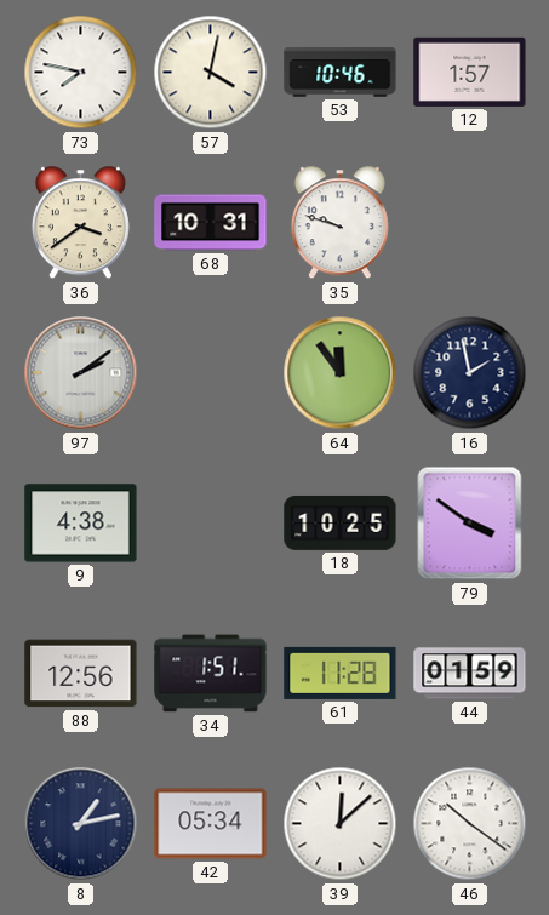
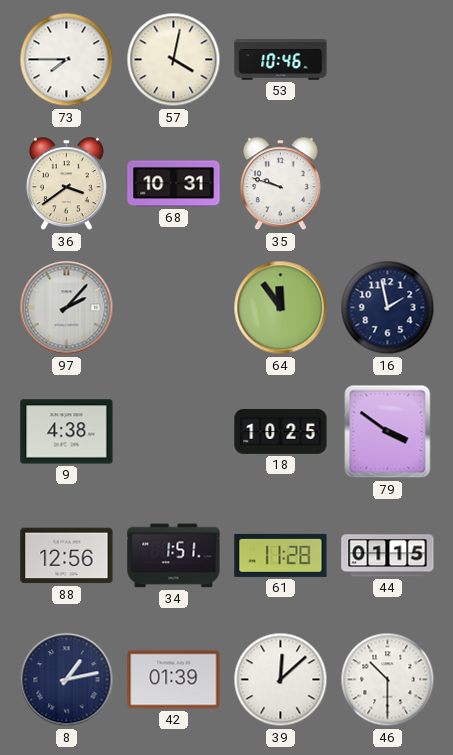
73: 7:47 -> 7:45 (67, 60)
12: 1:57 -> none (470, 72)
97: 2:09 -> 2:07 (67, 308)
44: 01:59 -> 01:15 (388, 556)
42: 05:34 -> 01:39 (174, 680)
46: 10:21 -> 10:30 (388, 680)
